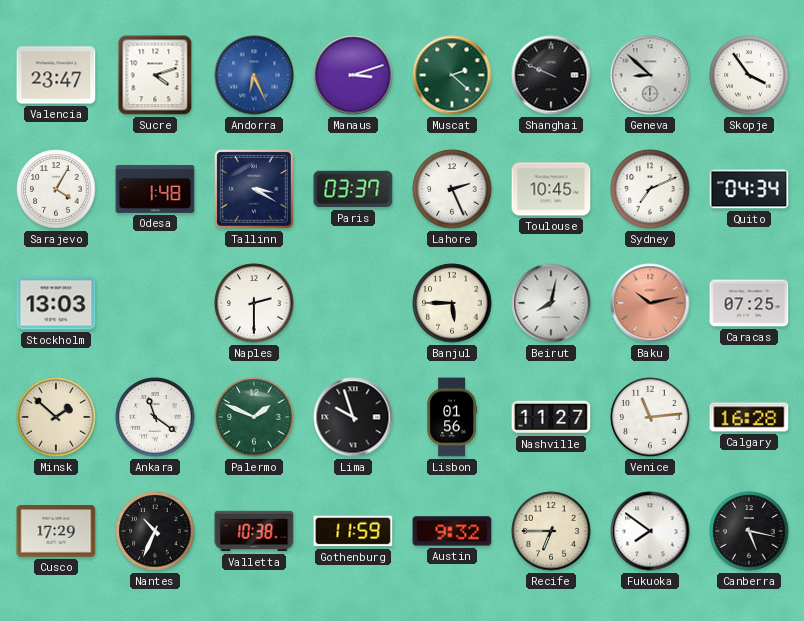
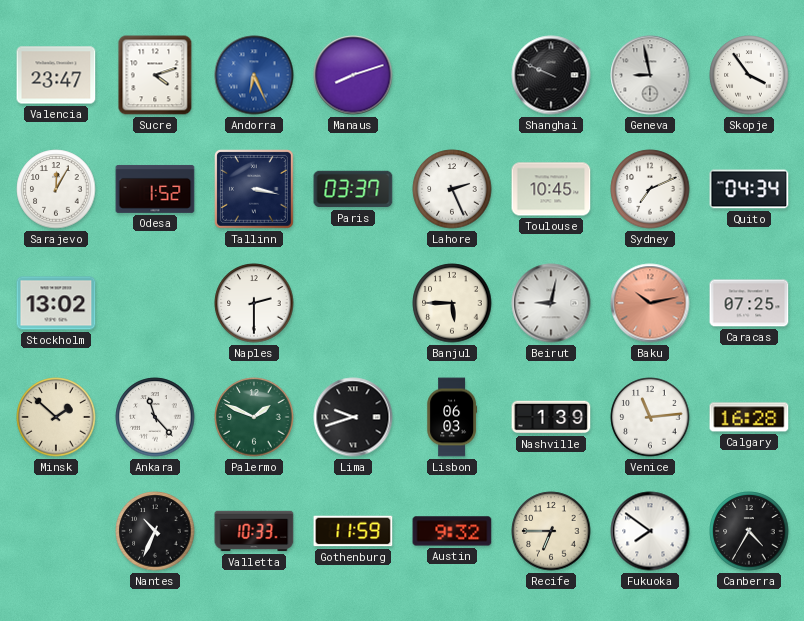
Manaus: 3:12 -> 8:12 (353, 75)
Muscat: 2:22 -> none (452, 75)
Geneva: 8:52 -> 8:58 (650, 75)
Sarajevo: 4:05 -> 12:05 (56, 189)
Odesa: 1:48 -> 1:52 (155, 189)
Tallinn: 3:20 -> 3:17 (255, 190)
Stockholm: 13:03 -> 13:02 (56, 303)
Beirut: 8:02 -> 9:02 (551, 303)
Ankara: 11:21 -> 11:23 (155, 417)
Lima: 9:57 -> 9:42 (353, 417)
Lisbon: 01:56 -> 06:03 (452, 417)
Nashville: 11:27 -> 1:39 (551, 417)
Cusco: 17:29 -> none (56, 531)
Valletta: 10:38 -> 10:33 (254, 531)
Canberra: 5:17 -> 4:35 (749, 531)
